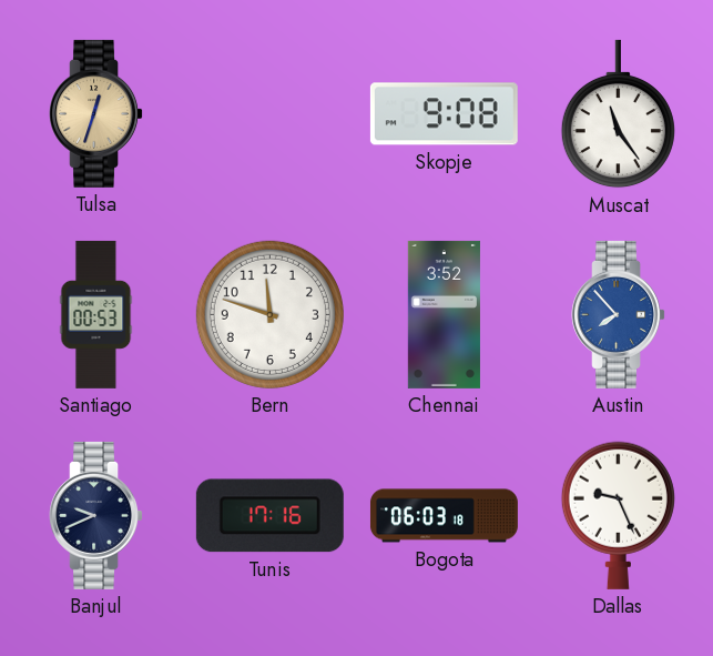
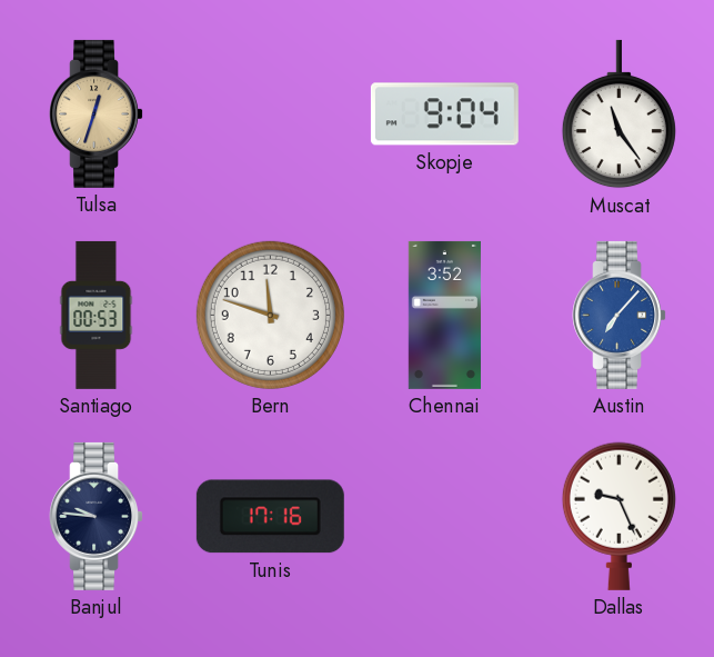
Skopje: 9:08 -> 9:04 (444, 115)
Austin: 7:53 -> 7:07 (620, 315)
Banjul: 9:41 -> 9:46 (97, 516)
Bogota: 06:03 -> none (444, 516)
